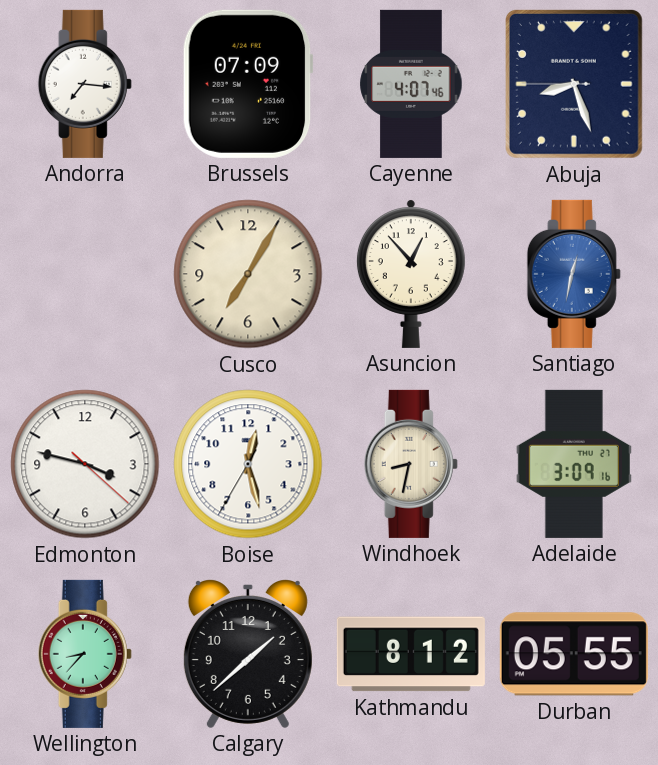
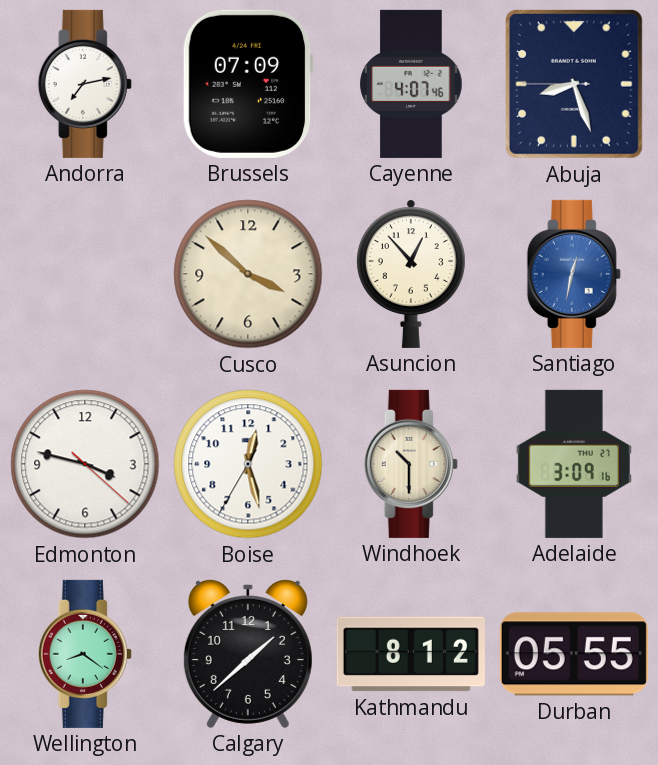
Andorra: 7:16 -> 7:13 (85, 84)
Cusco: 7:05 -> 3:52 (248, 274)
Windhoek: 8:32 -> 10:30 (411, 464)
Wellington: 8:37 -> 8:21 (85, 654)
